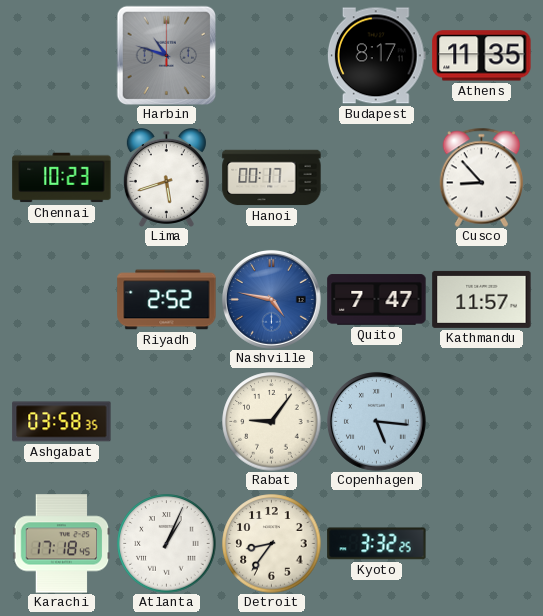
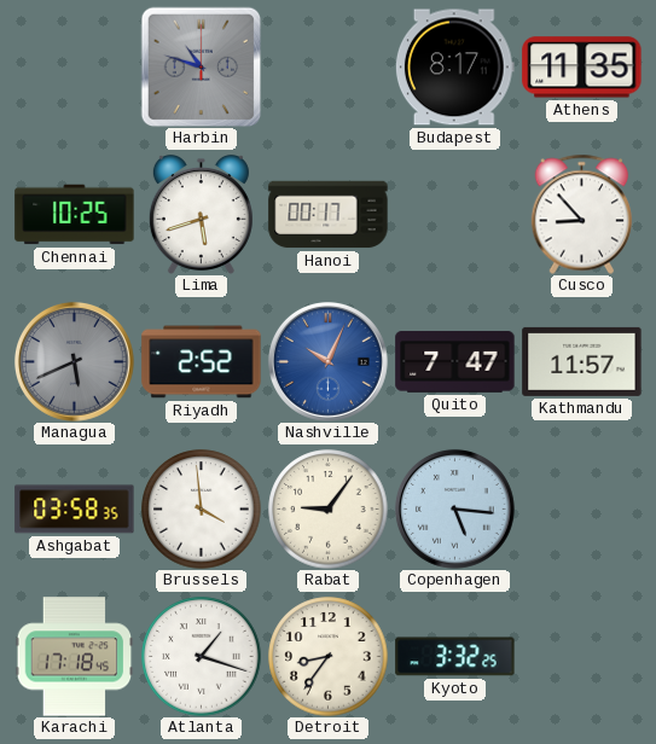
Chennai: 10:23 -> 10:25 (75, 215)
Managua: none -> 5:41 (74, 361)
Nashville: 4:47 -> 10:04 (327, 361)
Brussels: none -> 3:59 (202, 510)
Atlanta: 1:04 -> 1:18 (202, 657)
